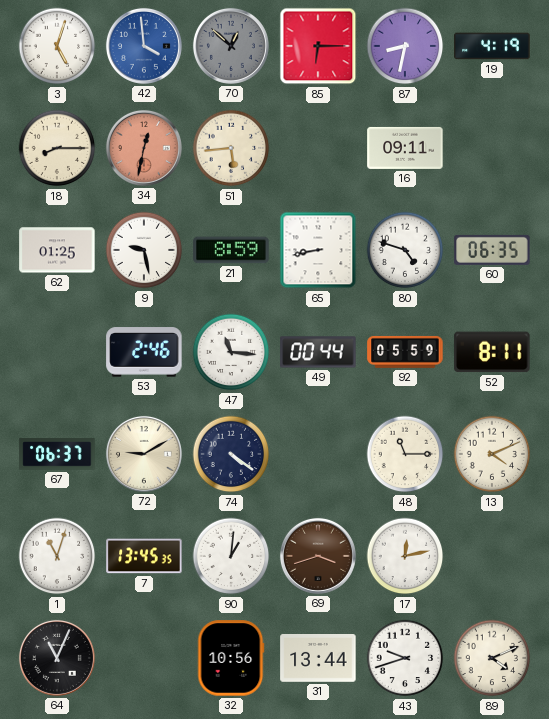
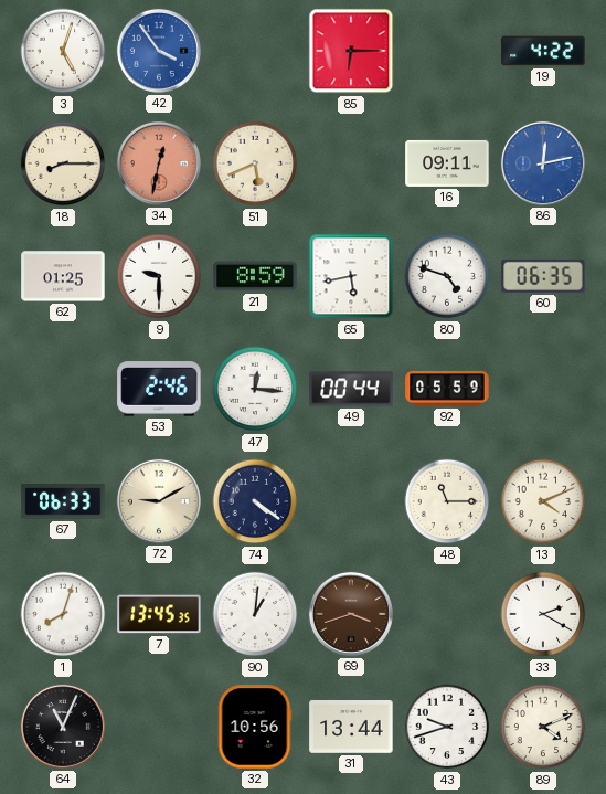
42: 3:59 -> 3:54 (159, 51)
70: 12:52 -> none (231, 46)
87: 8:32 -> none (405, 46)
19: 4:19 -> 4:22 (543, 51)
51: 5:44 -> 5:41 (255, 163)
86: none -> 12:13 (543, 163)
9: 9:28 -> 9:30 (159, 276)
65: 8:43 -> 5:43 (351, 276)
47: 11:16 -> 12:16 (255, 389)
52: 8:11 -> none (492, 352)
67: 06:37 -> 06:33 (63, 501)
1: 11:03 -> 8:03 (63, 614)
17: 12:13 -> none (405, 556)
33: none -> 2:20 (543, 614)
